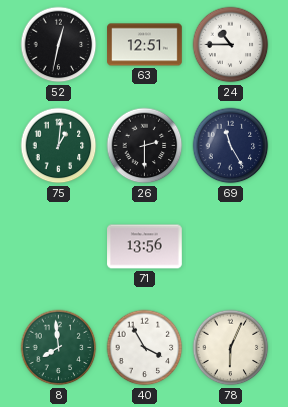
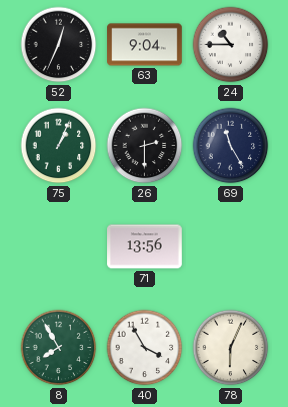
52: 12:32 -> 12:34 (59, 45)
63: 12:51 -> 9:04 (145, 45)
75: 1:01 -> 1:04 (59, 146)
8: 7:59 -> 7:55 (59, 348)
